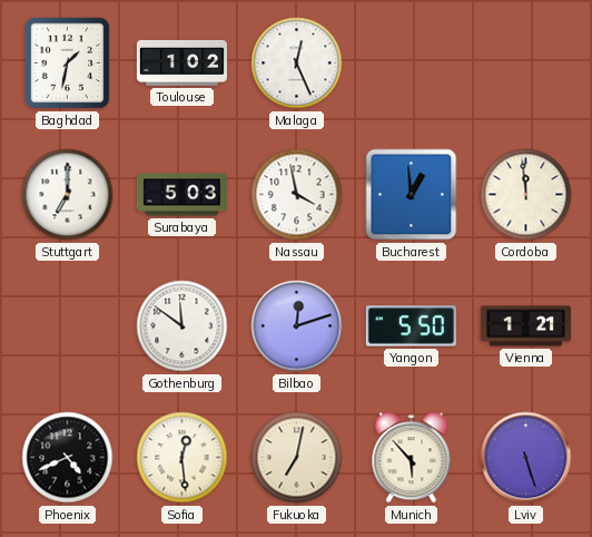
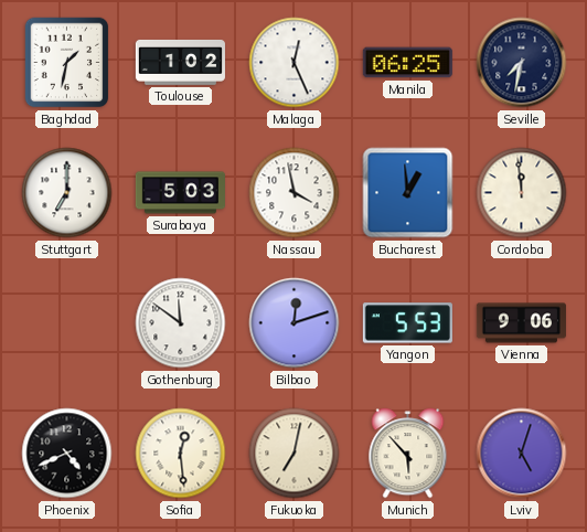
Manila: none -> 06:25 (407, 63)
Seville: none -> 7:32 (522, 63)
Yangon: 5:50 -> 5:53 (407, 323)
Vienna: 1:21 -> 9:06 (521, 323)
Lviv: 5:27 -> 5:03 (522, 454)
